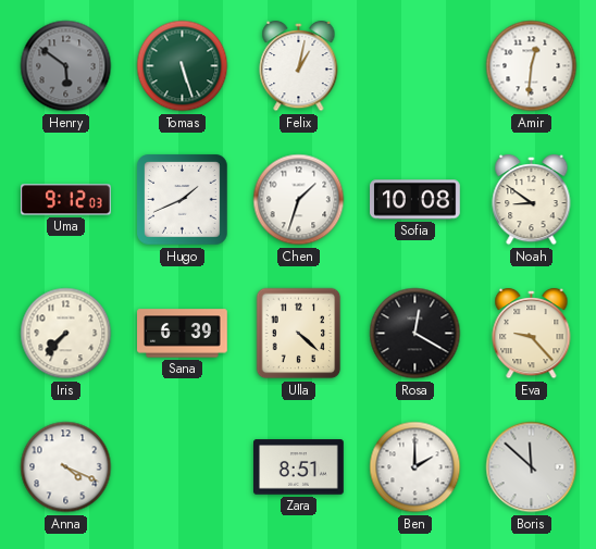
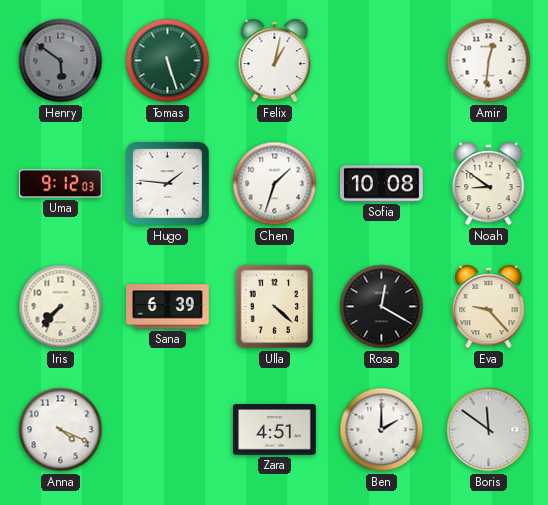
Hugo: 1:41 -> 1:46 (168, 184)
Zara: 8:51 -> 4:51 (275, 430)
Boris: 11:52 -> 11:51 (489, 430)
